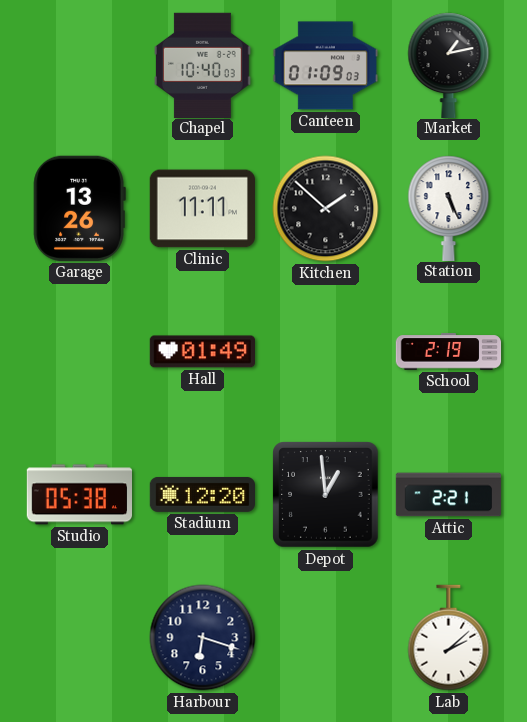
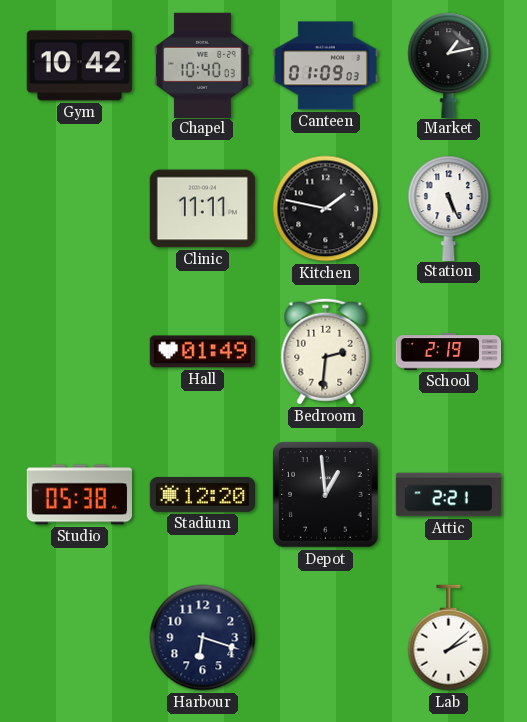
Gym: none -> 10:42 (79, 66)
Garage: 13:26 -> none (79, 208)
Kitchen: 1:52 -> 1:47 (326, 209)
Bedroom: none -> 2:31 (326, 352)
